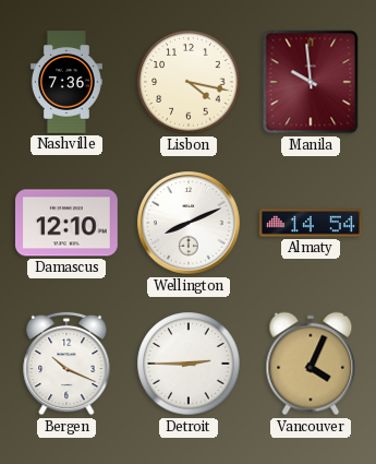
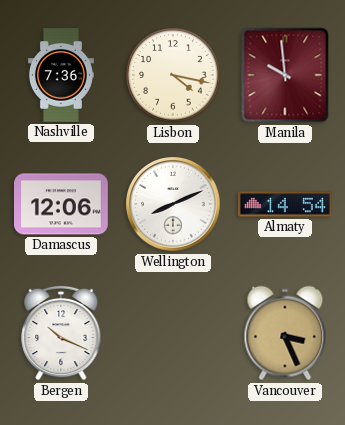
Damascus: 12:10 -> 12:06 (62, 204)
Detroit: 2:45 -> none (189, 364)
Vancouver: 4:04 -> 3:26 (285, 333)
